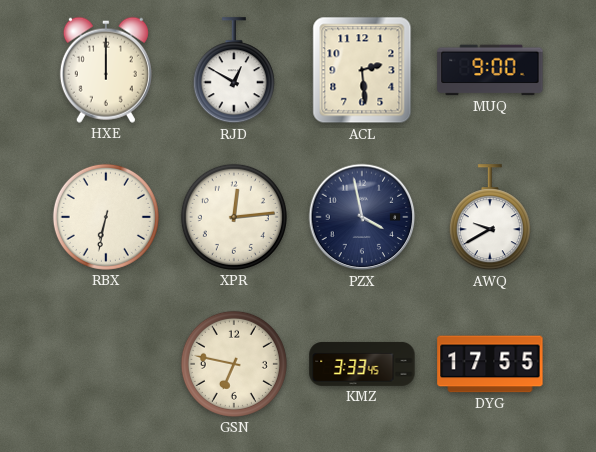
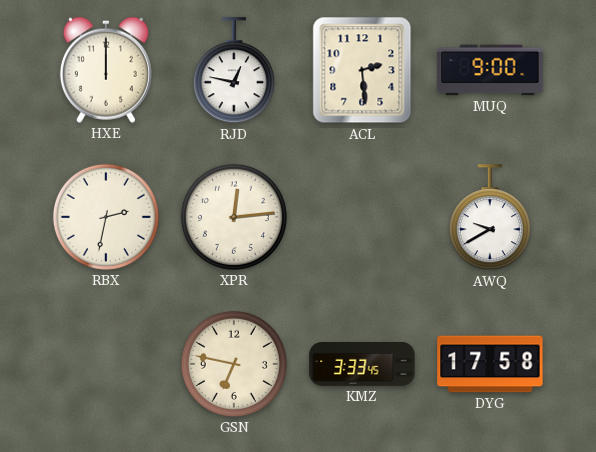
RJD: 12:50 -> 12:47 (234, 71)
RBX: 6:32 -> 2:32 (106, 217)
PZX: 3:58 -> none (362, 217)
DYG: 17:55 -> 17:58 (490, 364)
